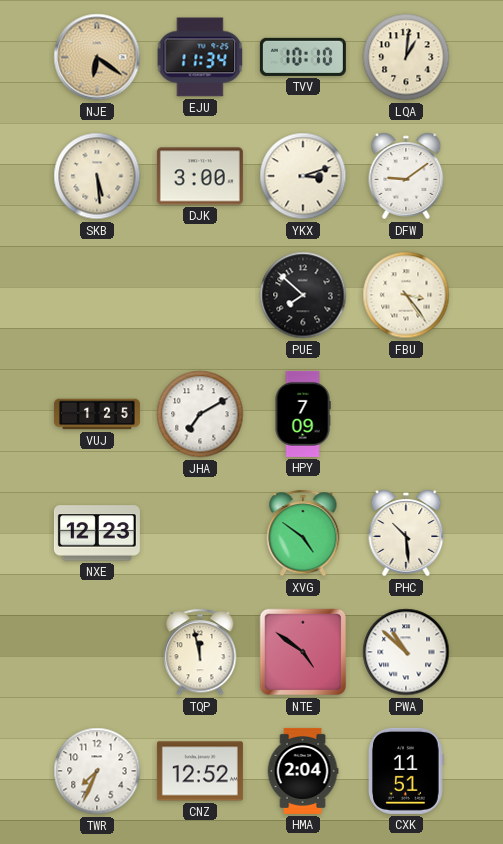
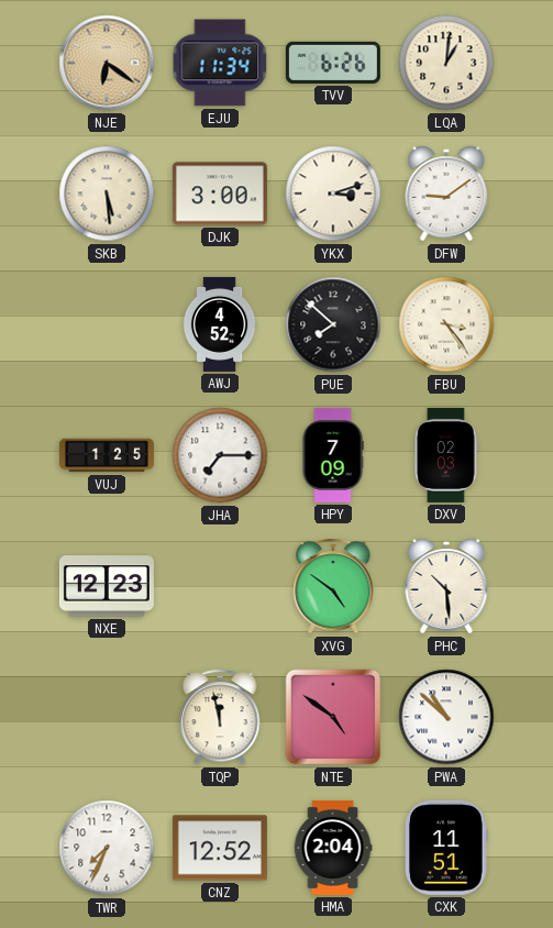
TVV: 10:10 -> 6:26 (333, 63)
AWJ: none -> 4:52 (220, 324)
JHA: 7:10 -> 7:15 (220, 455)
DXV: none -> 02:03 (446, 455)
